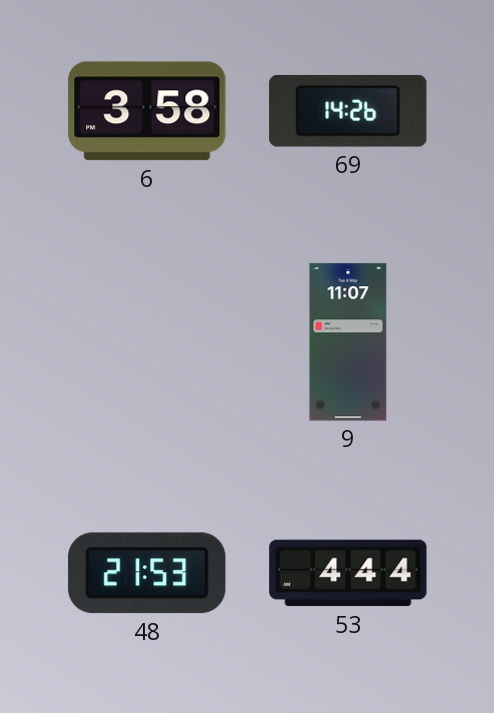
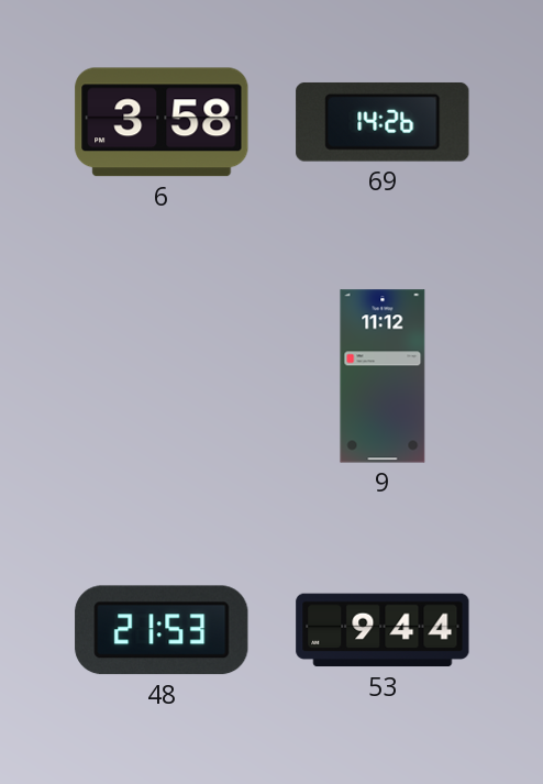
9: 11:07 -> 11:12 (383, 376)
53: 4:44 -> 9:44 (383, 630)
